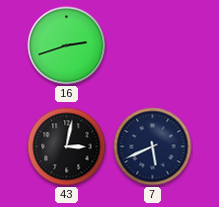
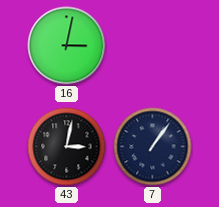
16: 2:42 -> 3:02 (67, 46)
7: 5:41 -> 1:06 (153, 147)
